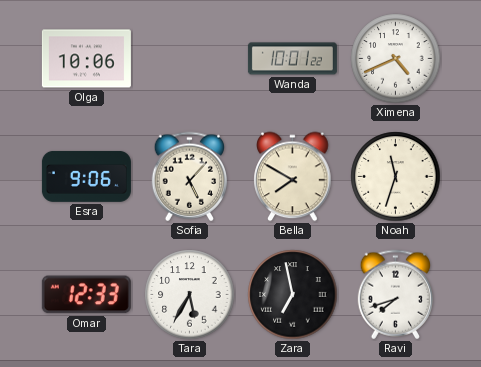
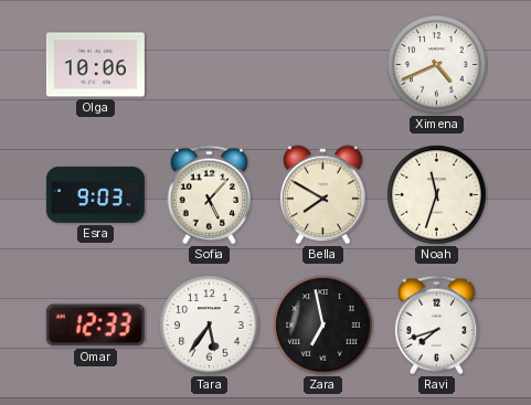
Wanda: 10:01 -> none (292, 59)
Esra: 9:06 -> 9:03 (95, 194)
Tara: 5:35 -> 5:36 (210, 326)
